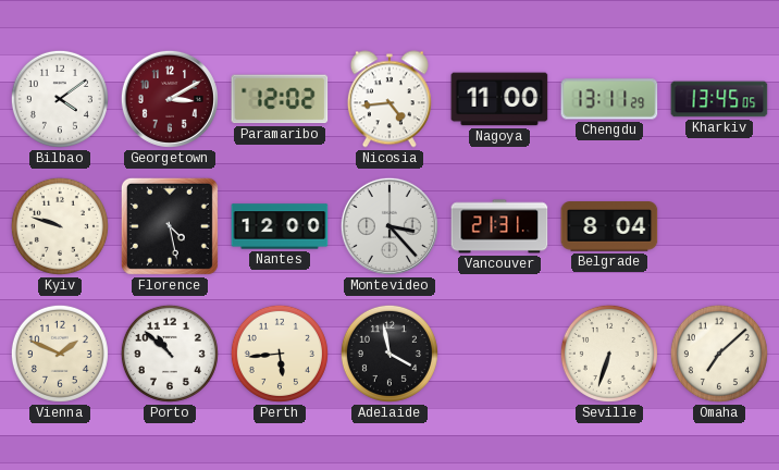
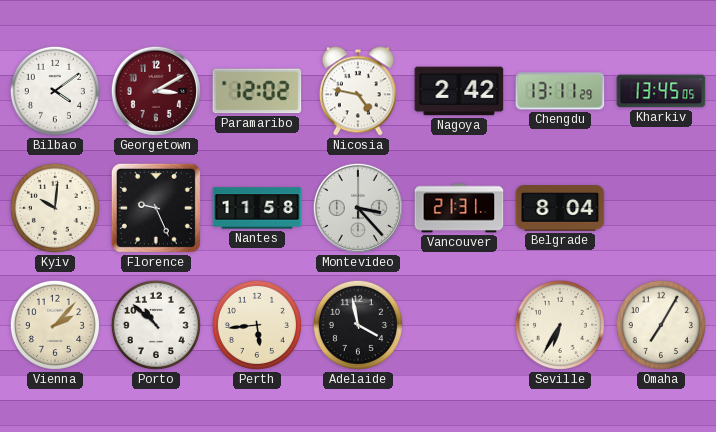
Nicosia: 4:44 -> 4:47 (358, 91)
Nagoya: 11:00 -> 2:42 (459, 91)
Kyiv: 9:48 -> 10:01 (55, 208)
Florence: 4:28 -> 9:26 (156, 208)
Nantes: 12:00 -> 11:58 (257, 208)
Vienna: 1:49 -> 2:07 (55, 325)
Seville: 6:33 -> 6:35 (560, 325)
Omaha: 7:08 -> 7:05 (661, 325)
